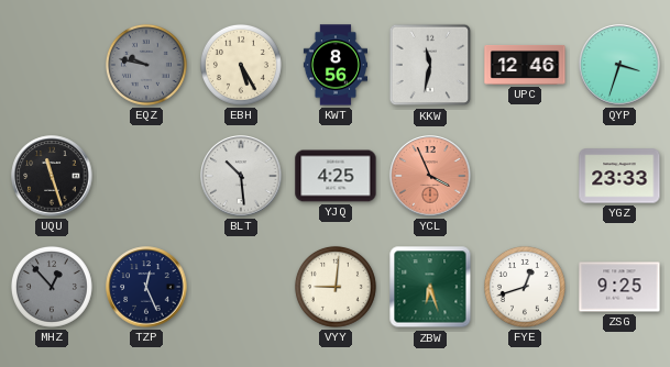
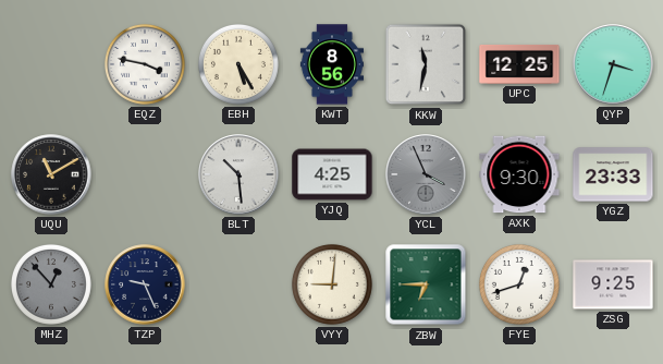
EQZ: 9:47 -> 3:47 (145, 64)
EQZ dial: grey -> white (145, 64)
UPC: 12:46 -> 12:25 (519, 64)
UQU: 11:27 -> 11:10 (51, 174)
YCL dial: salmon -> grey (426, 174)
AXK: none -> 9:30 (519, 174)
TZP: 12:26 -> 9:26 (145, 284)
ZBW: 6:27 -> 6:45 (426, 284)
